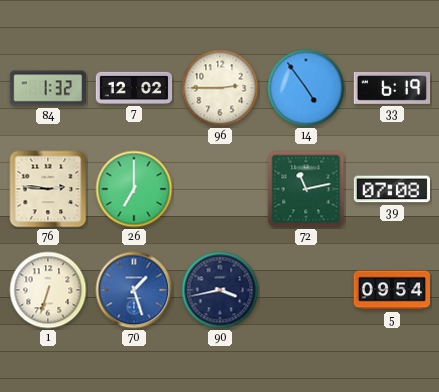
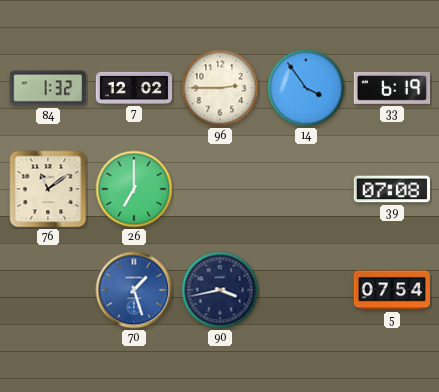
14: 4:54 -> 3:54 (306, 88)
76: 2:46 -> 11:09 (48, 189)
72: 11:13 -> none (306, 189)
1: 6:33 -> none (48, 290)
5: 09:54 -> 07:54 (392, 290)
